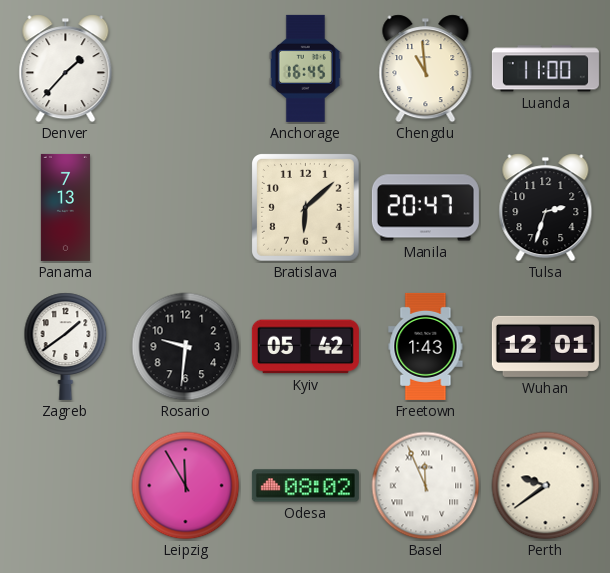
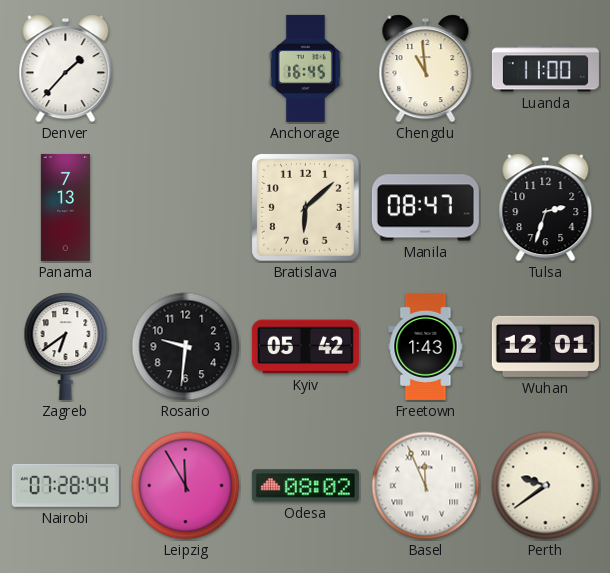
Manila: 20:47 -> 08:47 (425, 208)
Zagreb: 1:39 -> 6:39 (66, 346)
Nairobi: none -> 07:28 (65, 485)
